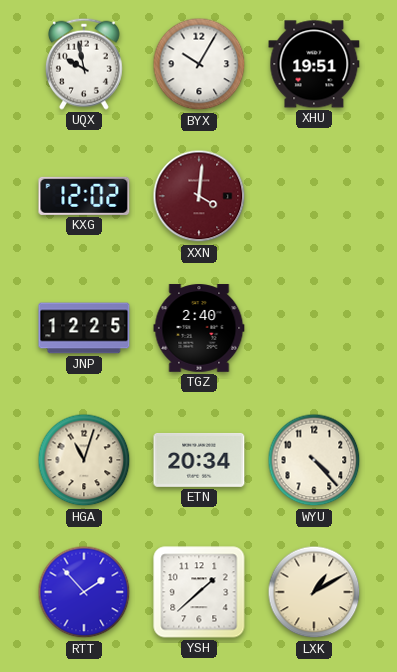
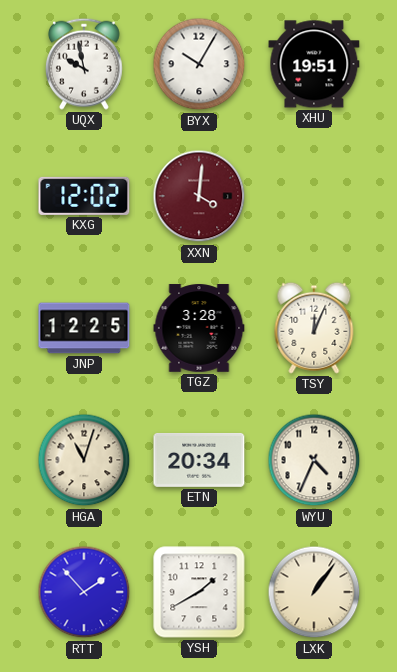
TGZ: 2:40 -> 3:28 (199, 328)
TSY: none -> 12:04 (314, 328)
WYU: 4:23 -> 4:34 (314, 460)
YSH: 1:38 -> 1:40 (199, 592)
LXK: 1:10 -> 1:06 (314, 592)
